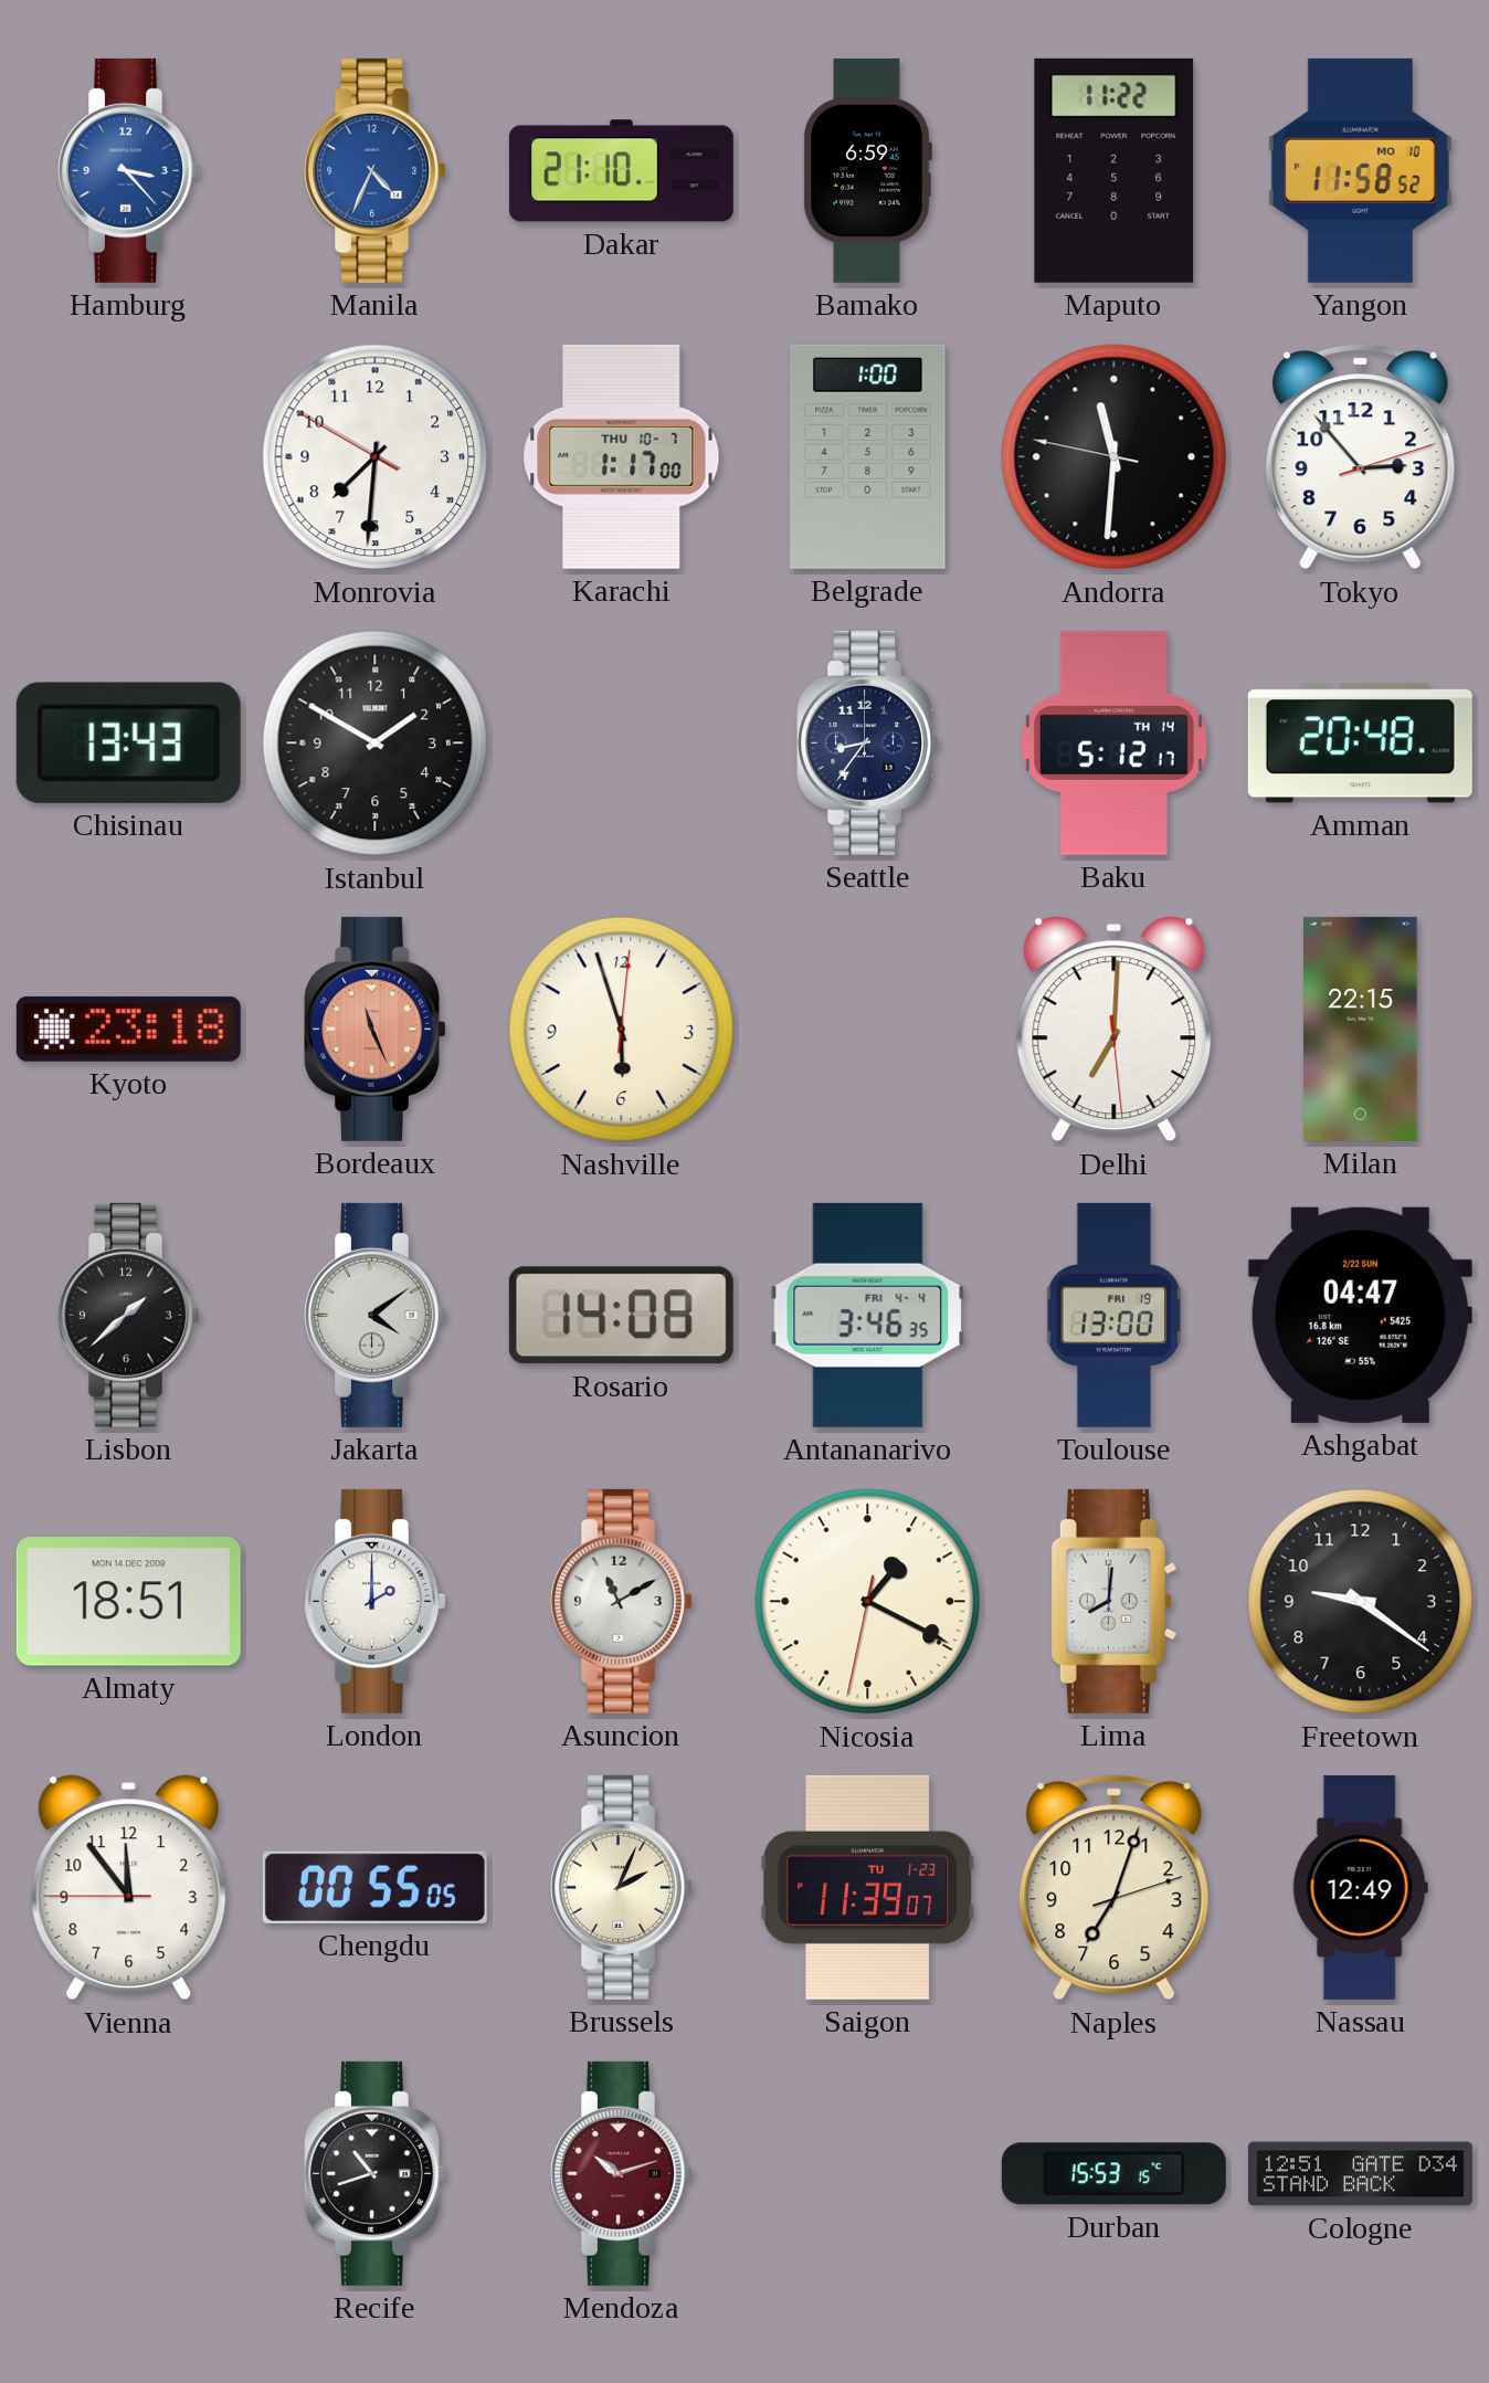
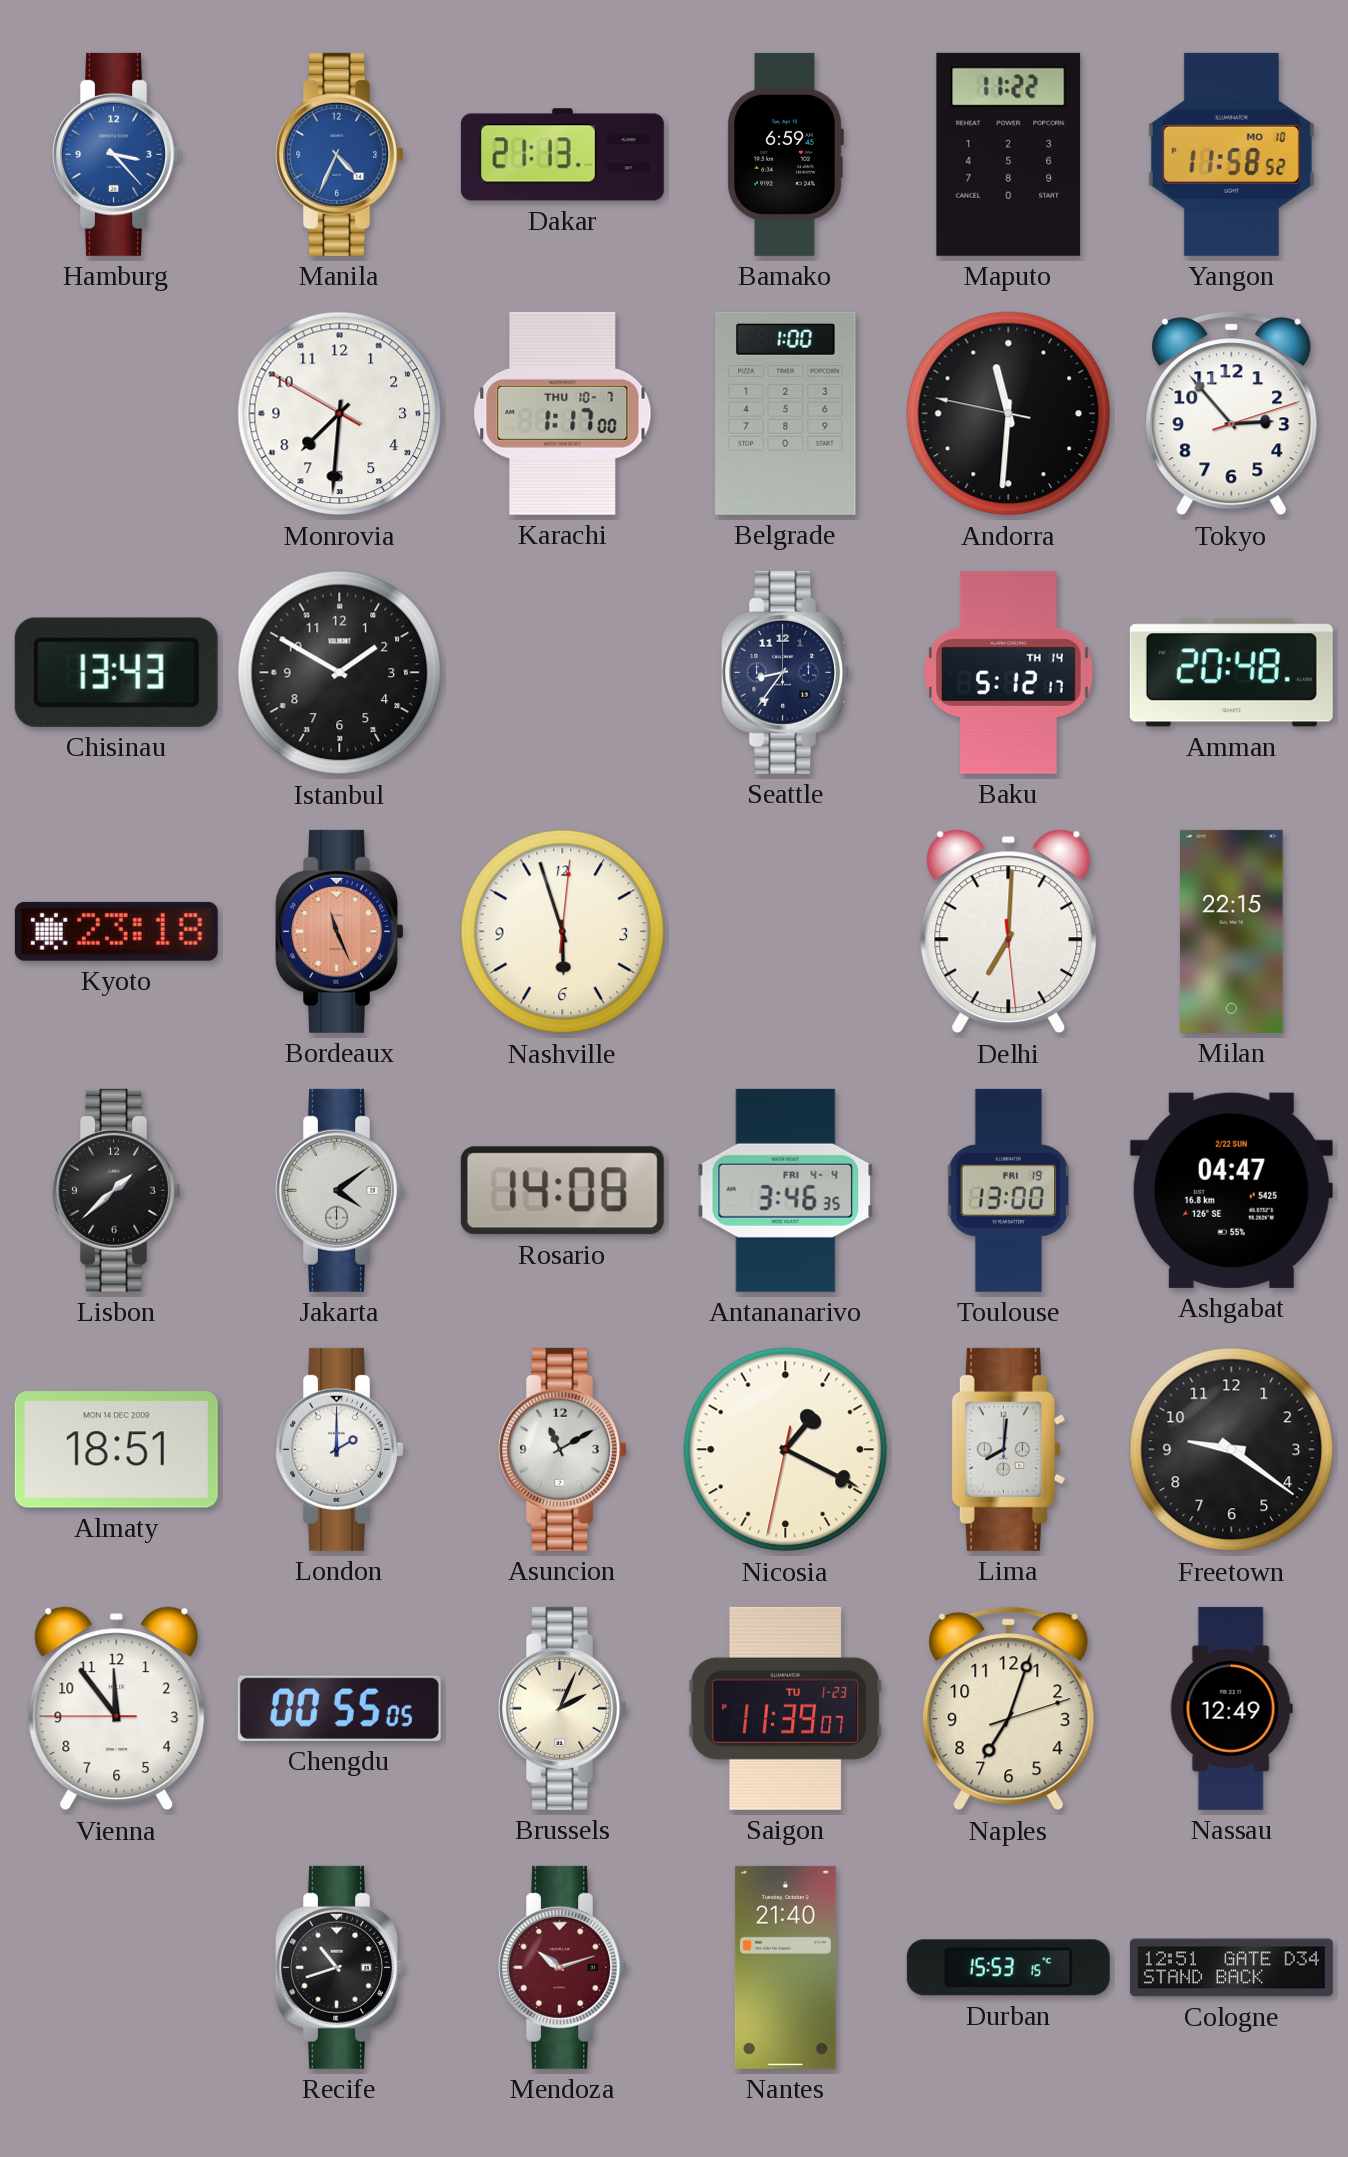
Dakar: 21:10 -> 21:13 (562, 155)
Nantes: none -> 21:40 (785, 1967)
